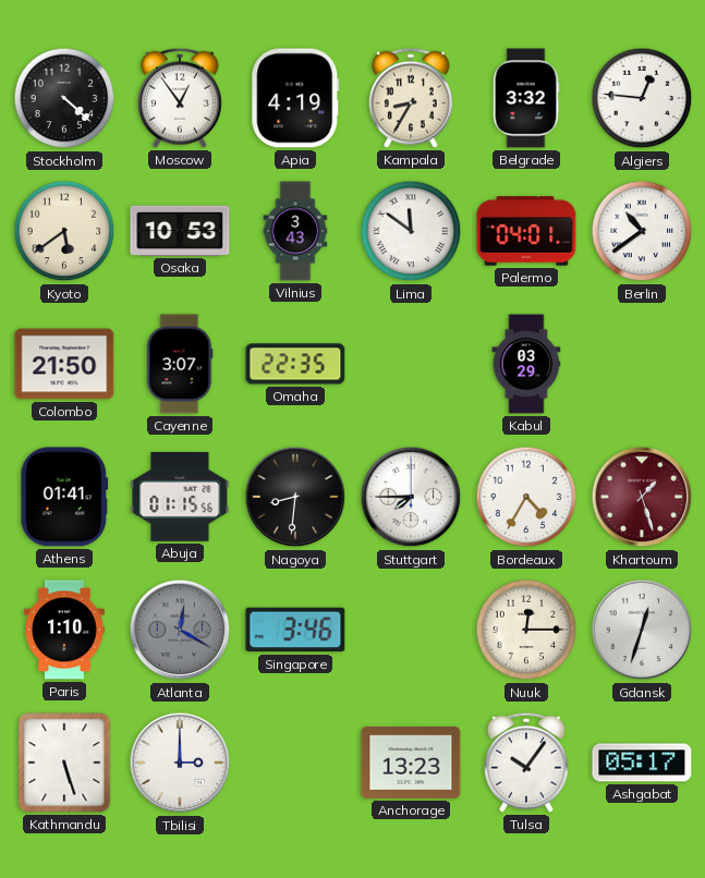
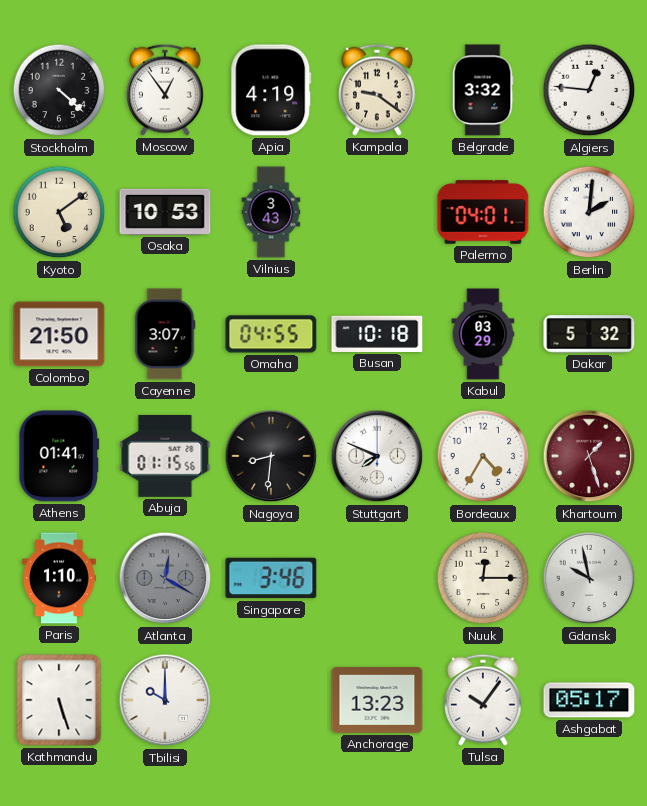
Kampala: 8:35 -> 9:21 (378, 90)
Kyoto: 5:39 -> 5:09 (59, 212)
Lima: 11:51 -> none (411, 231)
Berlin: 10:39 -> 2:01 (589, 212)
Omaha: 22:35 -> 04:55 (271, 334)
Busan: none -> 10:18 (377, 334)
Dakar: none -> 5:32 (589, 334)
Stuttgart: 7:45 -> 7:49 (377, 456)
Gdansk: 12:33 -> 9:58 (589, 578)
Tbilisi: 3:00 -> 10:00 (165, 700)
